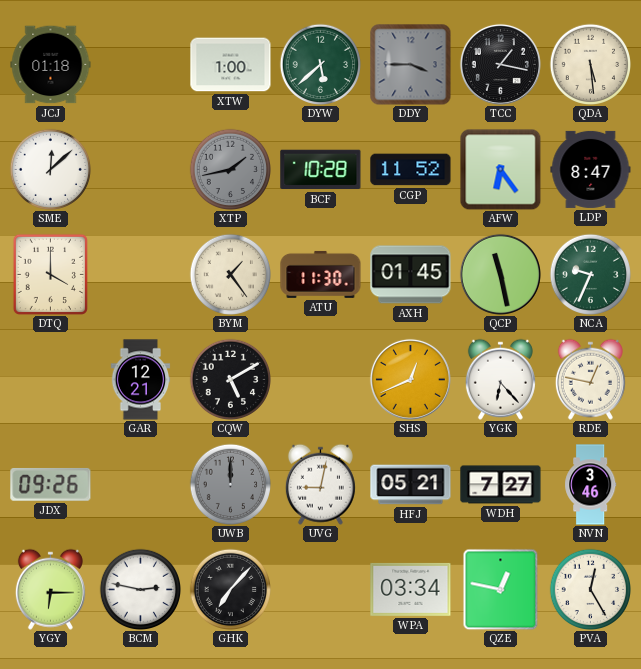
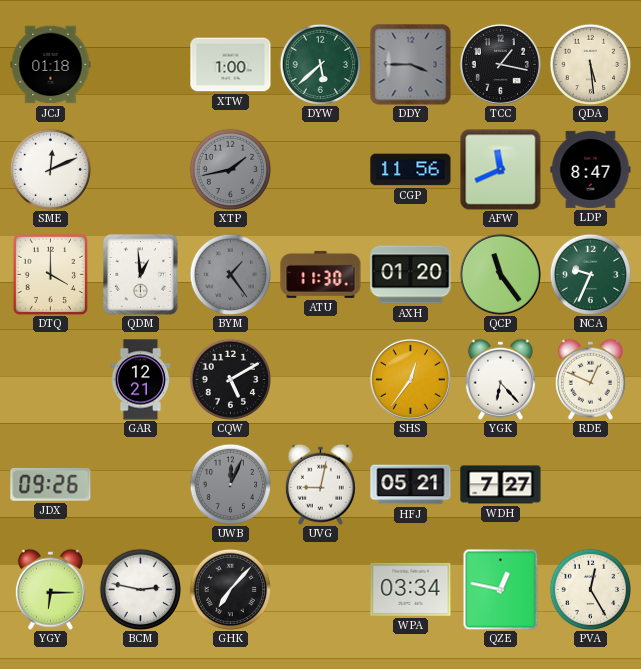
SME: 12:08 -> 12:11 (50, 169)
BCF: 10:28 -> none (321, 170)
CGP: 11:52 -> 11:56 (411, 170)
AFW: 6:24 -> 11:41 (500, 169)
QDM: none -> 12:59 (141, 275)
BYM dial: cream -> grey (230, 274)
AXH: 01:45 -> 01:20 (411, 275)
QCP: 11:28 -> 11:24 (500, 274)
SHS: 12:41 -> 12:36 (410, 379)
RDE: 12:47 -> 12:49 (590, 379)
UWB: 12:00 -> 12:04 (230, 484)
NVN: 3:46 -> none (591, 485)
